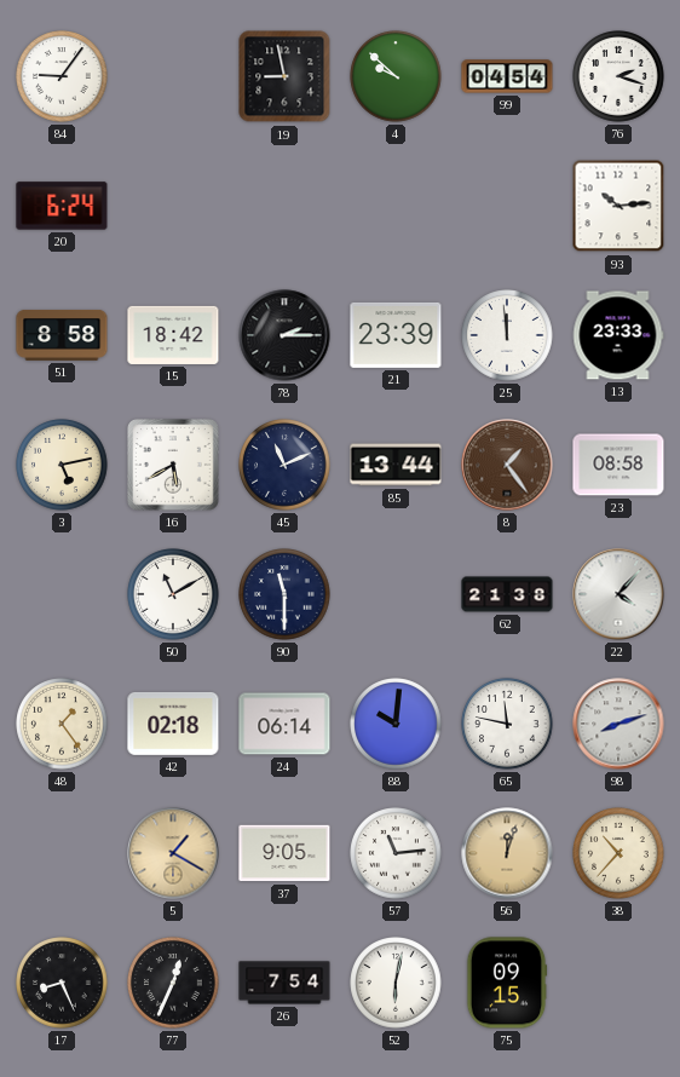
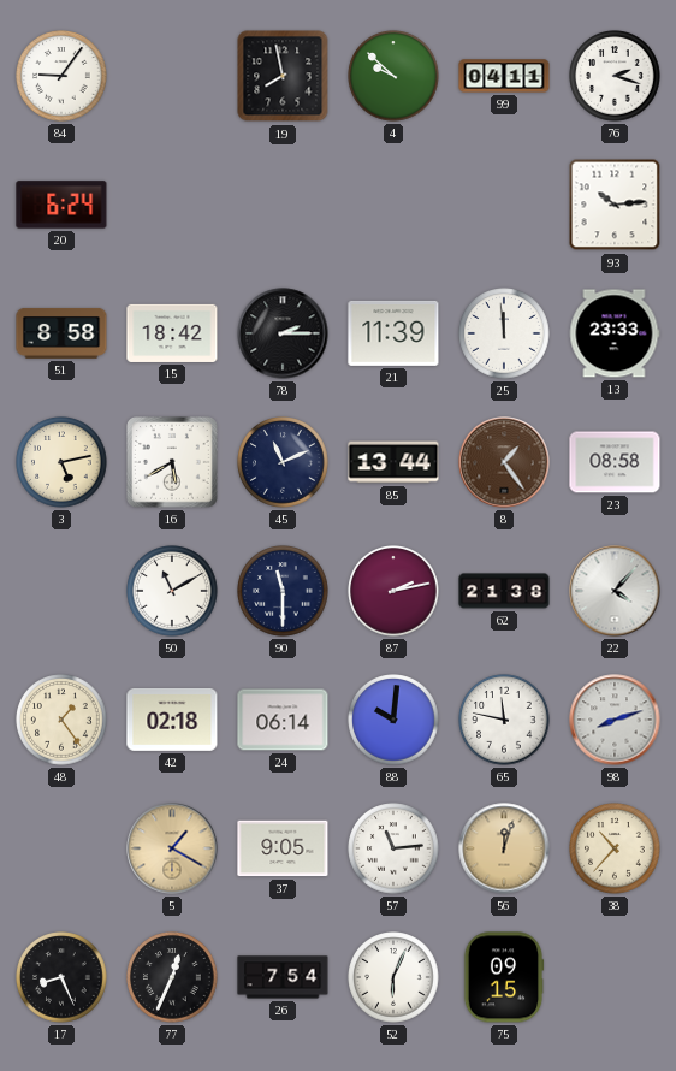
19: 8:58 -> 7:58 (283, 76)
99: 04:54 -> 04:11 (504, 76)
21: 23:39 -> 11:39 (393, 333)
87: none -> 2:13 (393, 591)
52: 6:02 -> 6:04 (393, 977)
